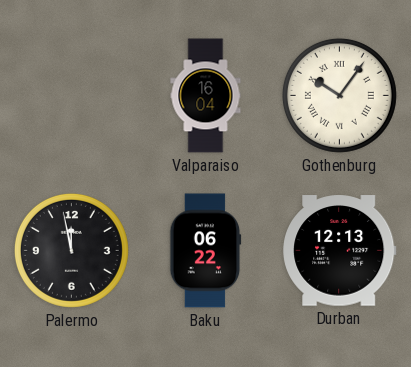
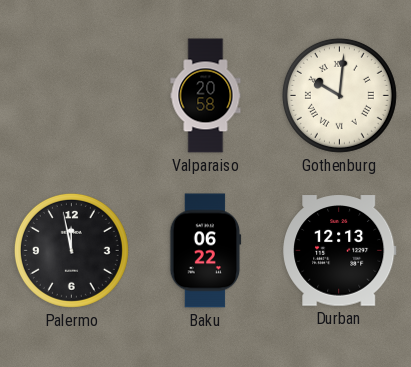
Valparaiso: 16:04 -> 20:58 (206, 96)
Gothenburg: 10:06 -> 10:01 (339, 95)
